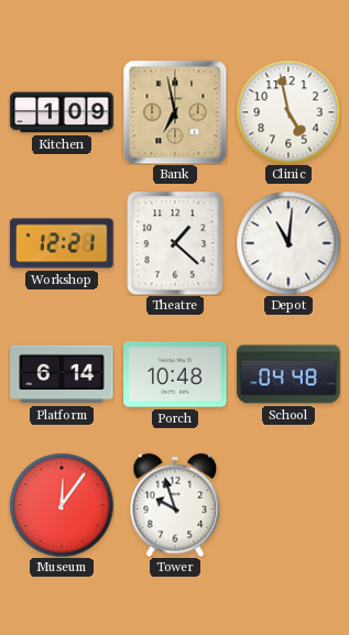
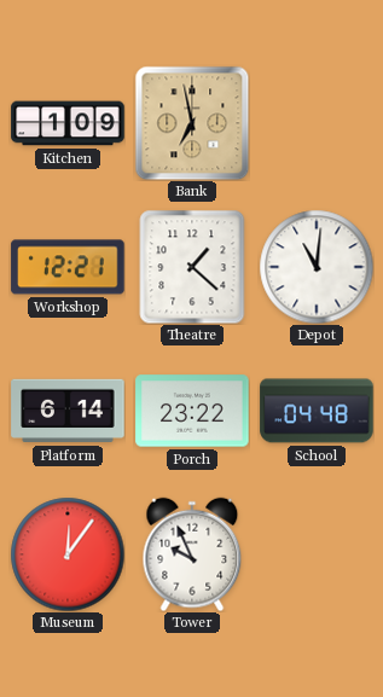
Clinic: 4:58 -> none (288, 112)
Porch: 10:48 -> 23:22 (192, 411)
Tower: 9:57 -> 9:56 (192, 554)
